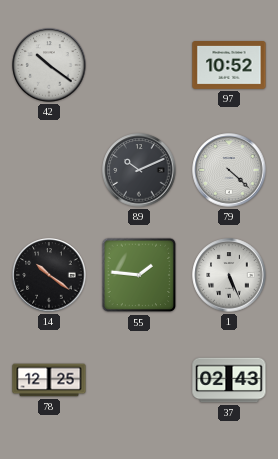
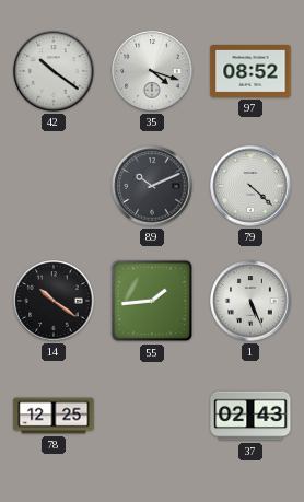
35: none -> 4:18 (152, 71)
97: 10:52 -> 08:52 (250, 72)
55: 1:46 -> 1:44 (152, 301)
